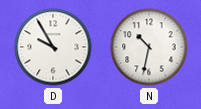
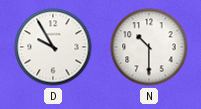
N: 10:32 -> 10:30 (149, 47)
